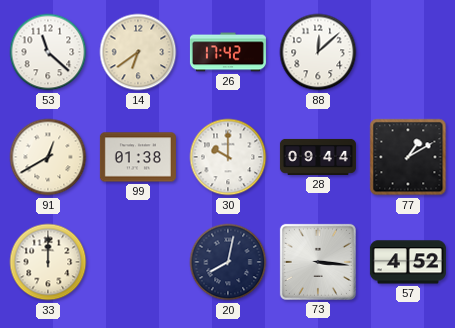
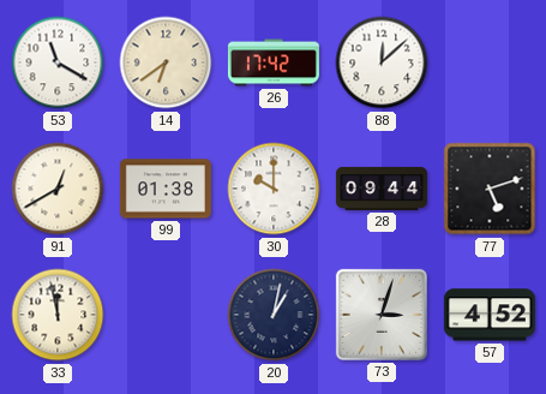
53: 11:22 -> 11:20 (58, 62)
77: 1:10 -> 5:12 (490, 189)
33: 12:00 -> 11:58 (58, 315)
20: 8:02 -> 1:02 (274, 315)
73: 3:16 -> 3:03 (382, 315)
